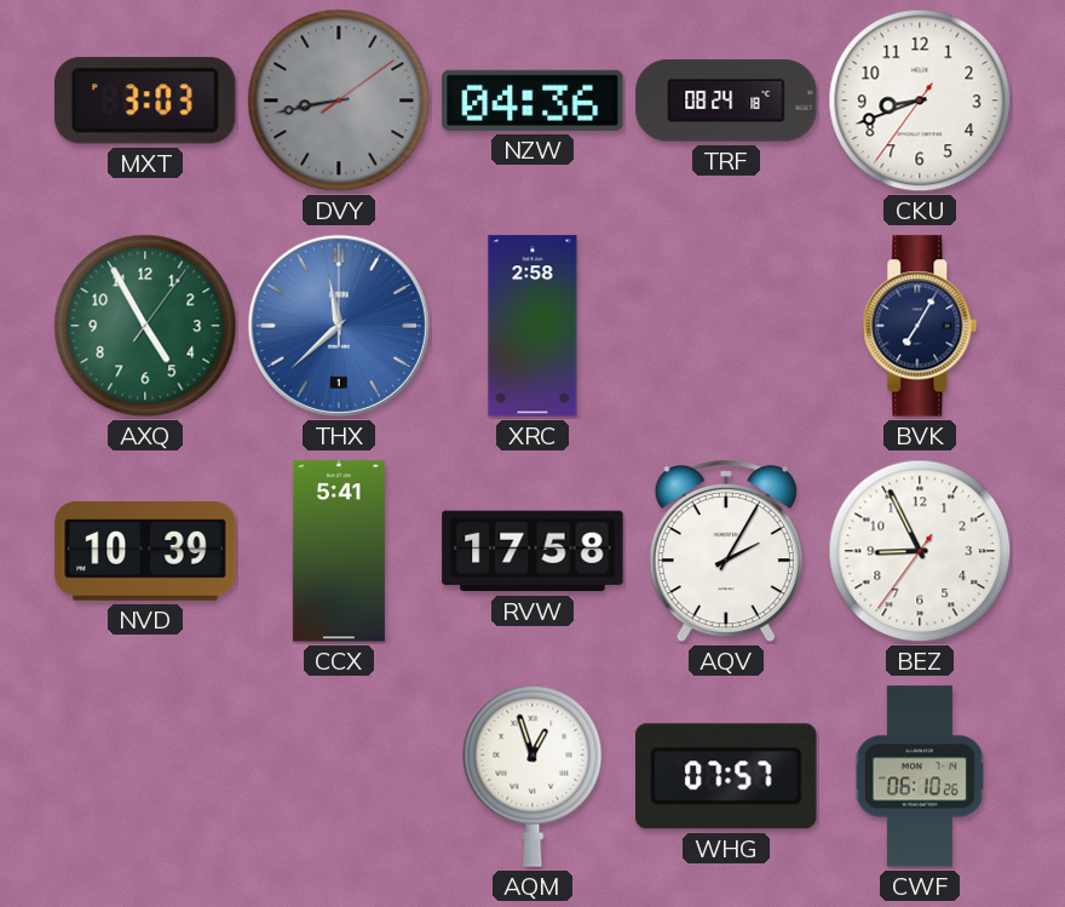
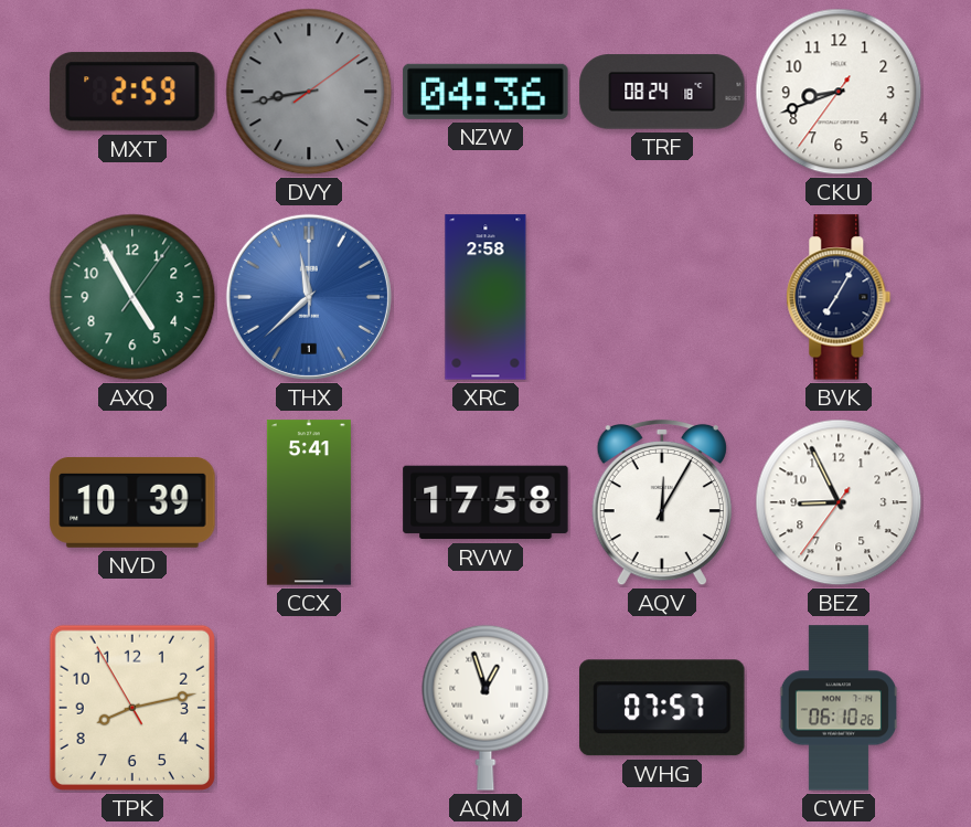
MXT: 3:03 -> 2:59 (134, 92)
AQV: 2:05 -> 12:05 (662, 502)
TPK: none -> 8:12 (132, 708)
